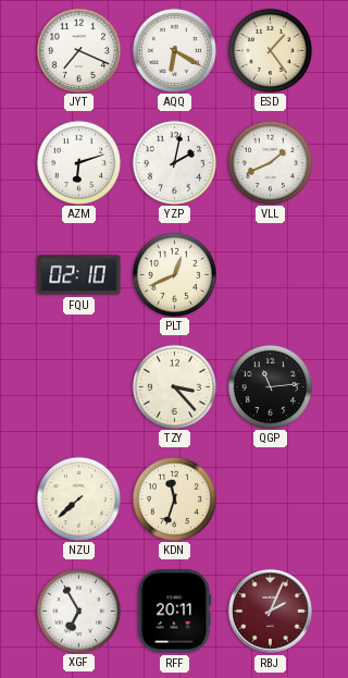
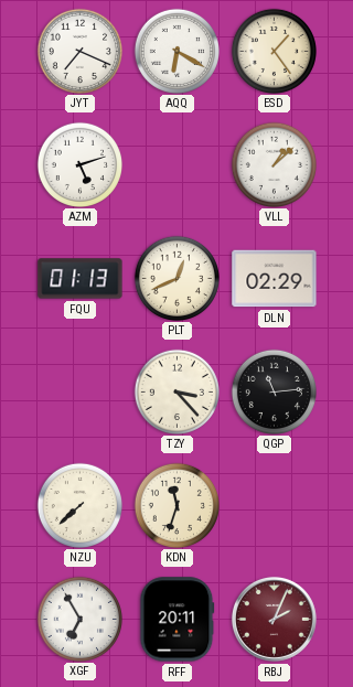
AZM: 6:12 -> 5:12 (79, 164)
YZP: 2:02 -> none (174, 162)
VLL: 1:41 -> 1:08 (274, 164)
FQU: 02:10 -> 01:13 (81, 279)
DLN: none -> 02:29 (275, 279)
